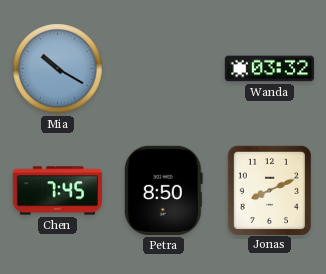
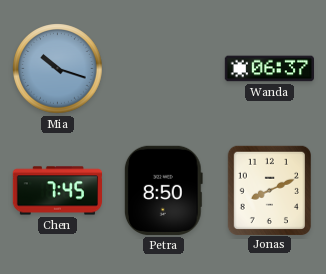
Mia: 10:20 -> 10:18 (58, 69)
Wanda: 03:32 -> 06:37 (269, 69)
